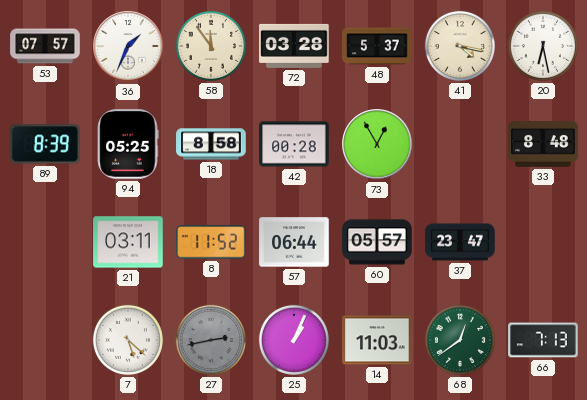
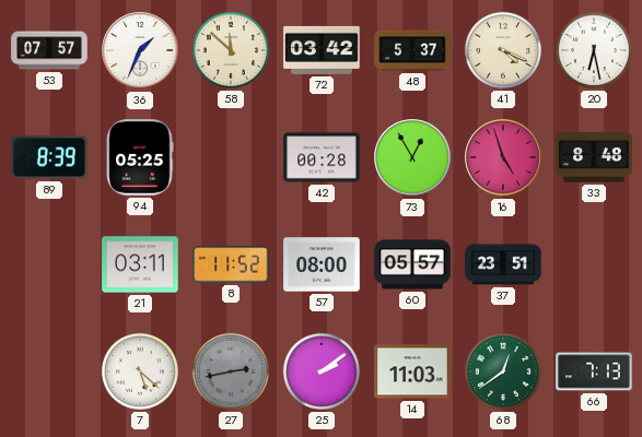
58: 11:54 -> 11:52 (231, 50)
72: 03:28 -> 03:42 (322, 50)
41: 4:17 -> 4:19 (503, 50)
18: 8:58 -> none (211, 144)
16: none -> 4:57 (503, 157)
57: 06:44 -> 08:00 (322, 264)
37: 23:47 -> 23:51 (503, 264)
25: 1:04 -> 2:09 (322, 371)
